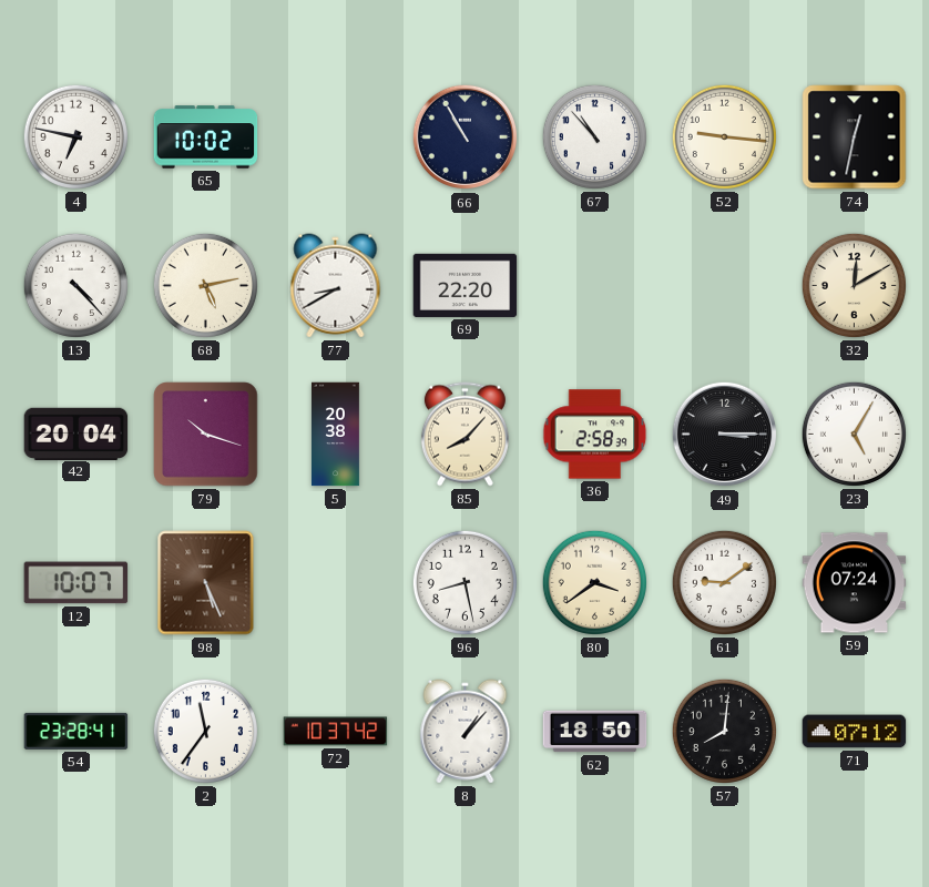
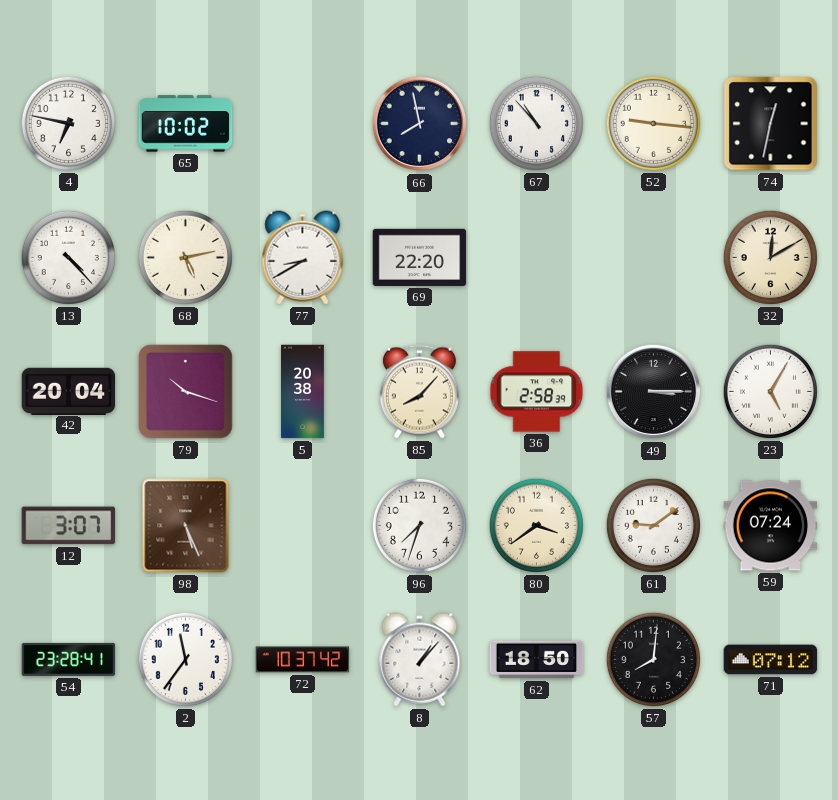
66: 10:55 -> 7:58 (420, 124)
12: 10:07 -> 3:07 (69, 526)
96: 8:28 -> 7:33 (419, 525)
